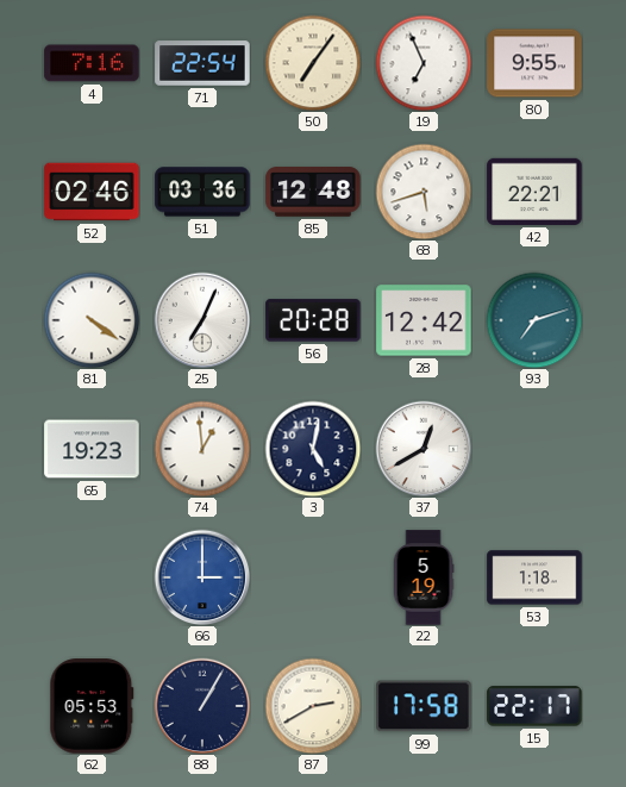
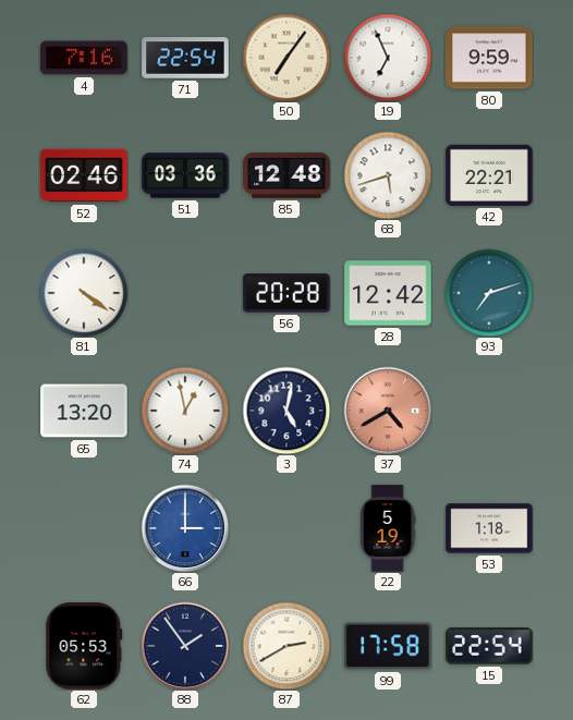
80: 9:55 -> 9:59 (489, 58)
25: 7:04 -> none (202, 320)
65: 19:23 -> 13:20 (84, 411)
74: 12:59 -> 12:58 (185, 411)
37: 12:40 -> 4:40 (388, 411)
37 dial: white -> salmon (388, 411)
88: 1:05 -> 1:54 (185, 646)
15: 22:17 -> 22:54 (489, 646)
